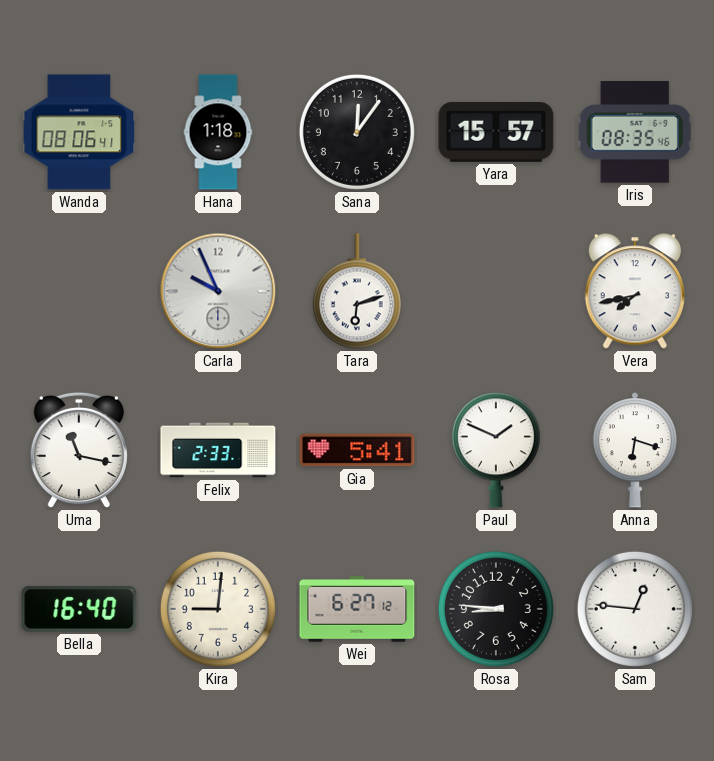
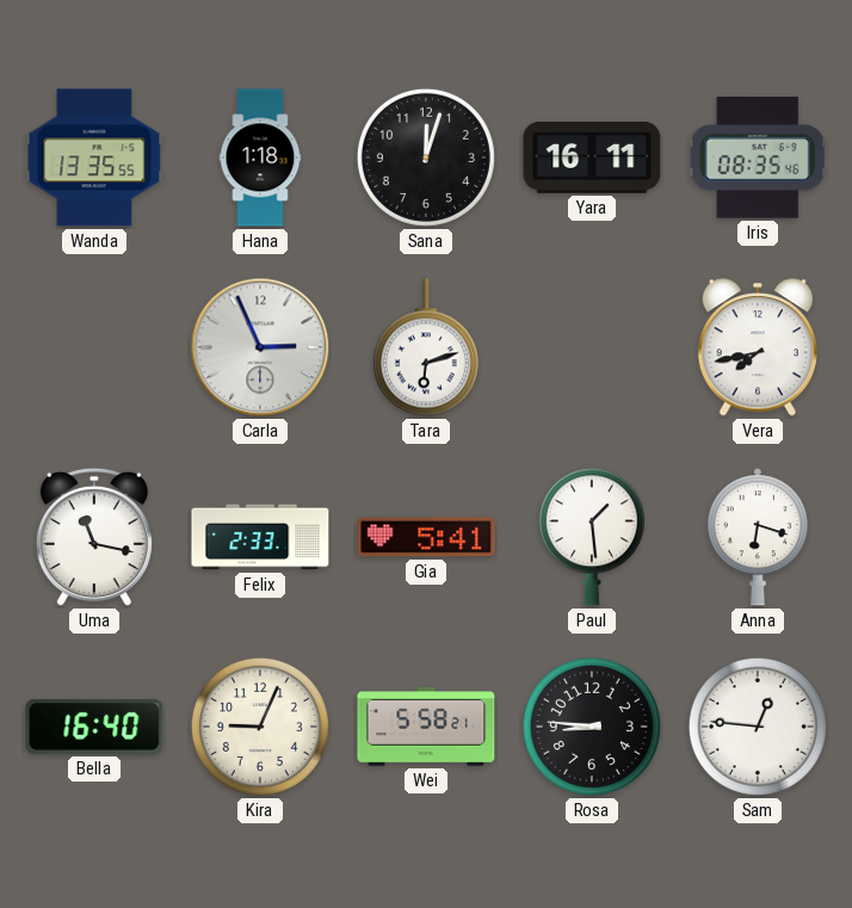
Wanda: 08:06 -> 13:35 (94, 157)
Sana: 12:06 -> 12:03 (426, 157)
Yara: 15:57 -> 16:11 (592, 159)
Carla: 9:56 -> 2:56 (260, 347)
Paul: 1:49 -> 1:29 (592, 537)
Kira: 9:01 -> 9:04 (260, 727)
Wei: 6:27 -> 5:58 (426, 727)
